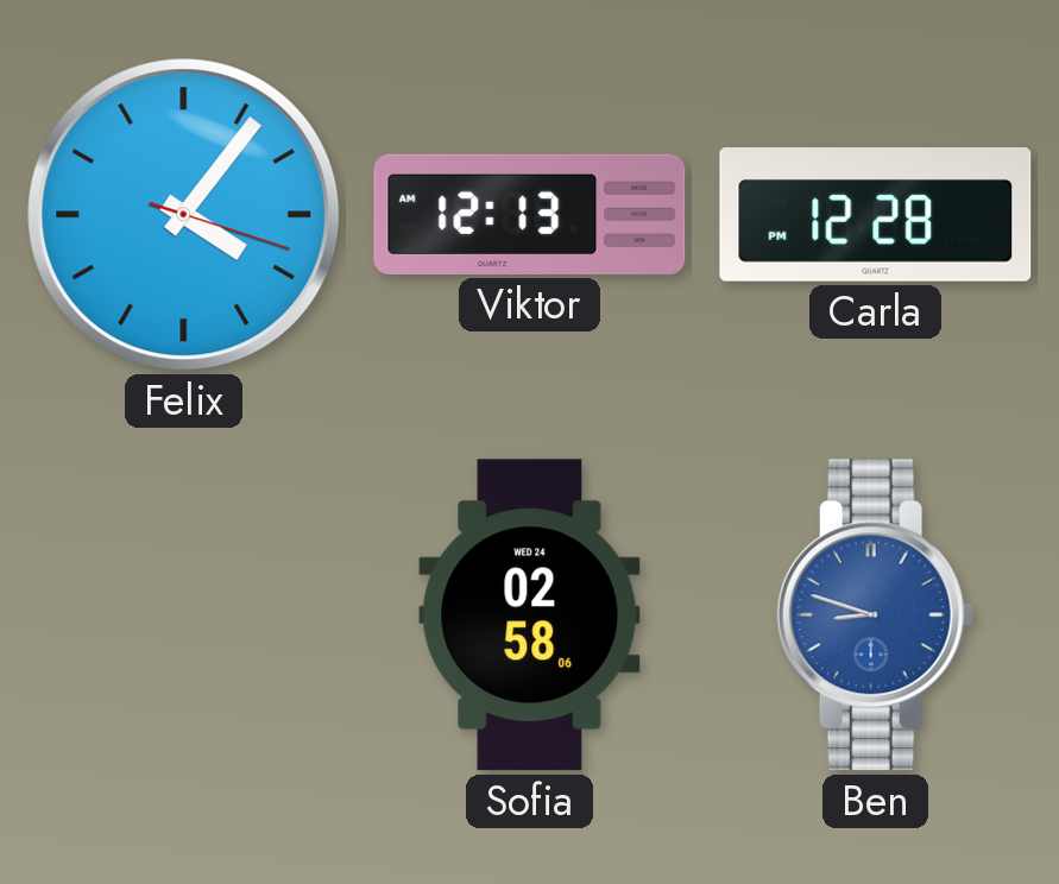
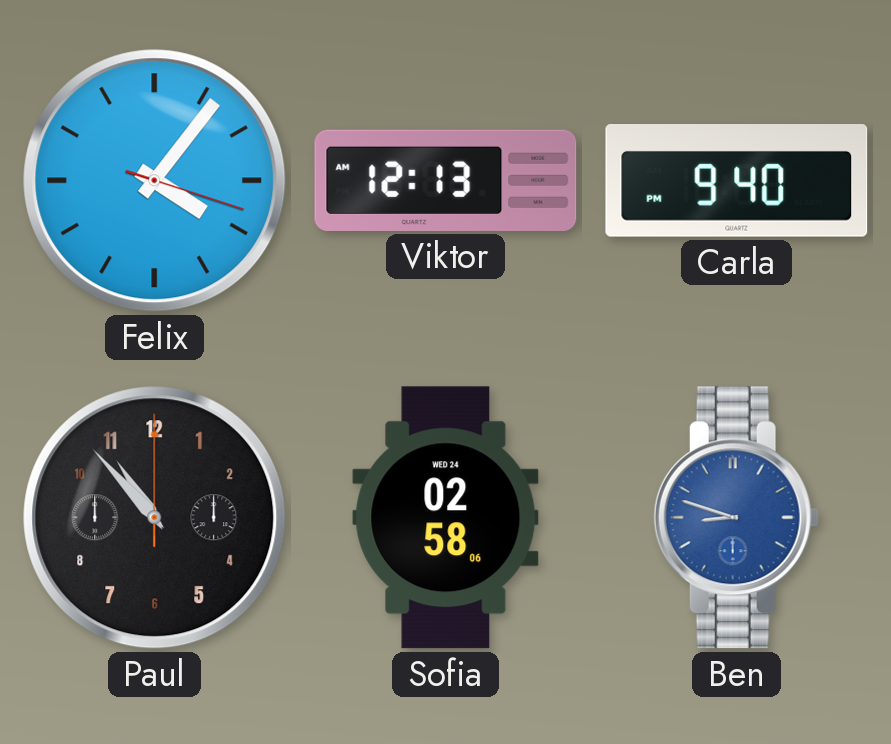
Carla: 12:28 -> 9:40 (737, 181)
Paul: none -> 10:53 (155, 518)
